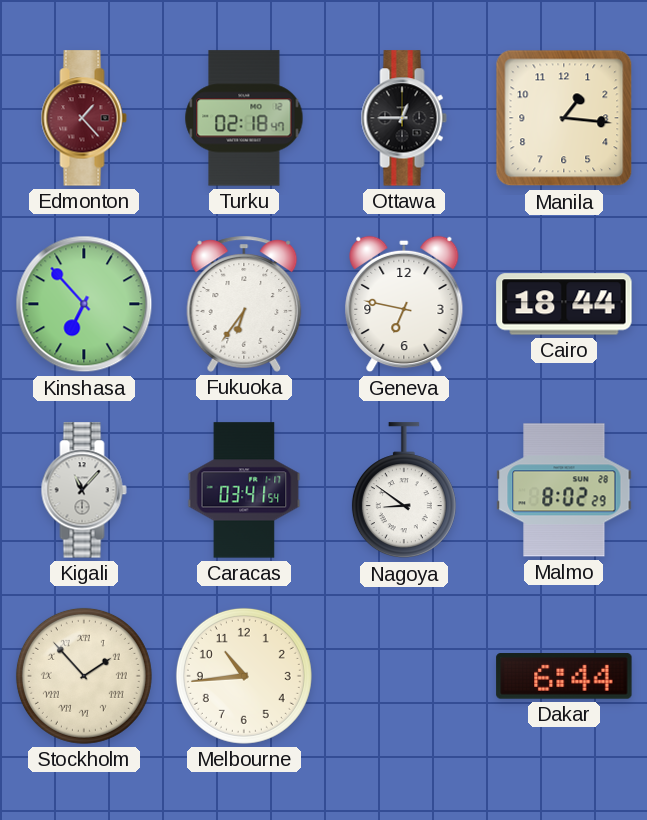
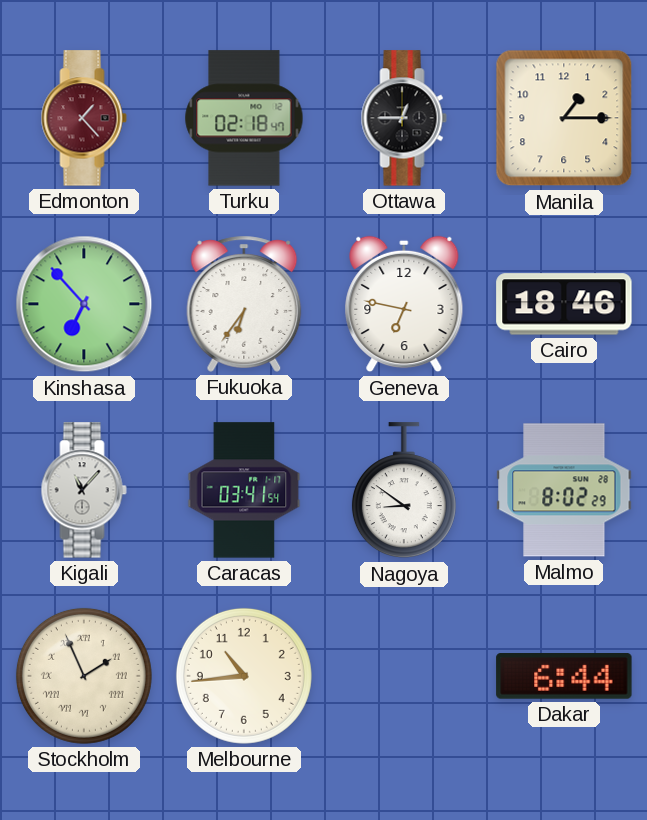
Manila: 1:16 -> 1:15 (564, 118)
Cairo: 18:44 -> 18:46 (564, 304)
Stockholm: 1:53 -> 1:56 (84, 676)
